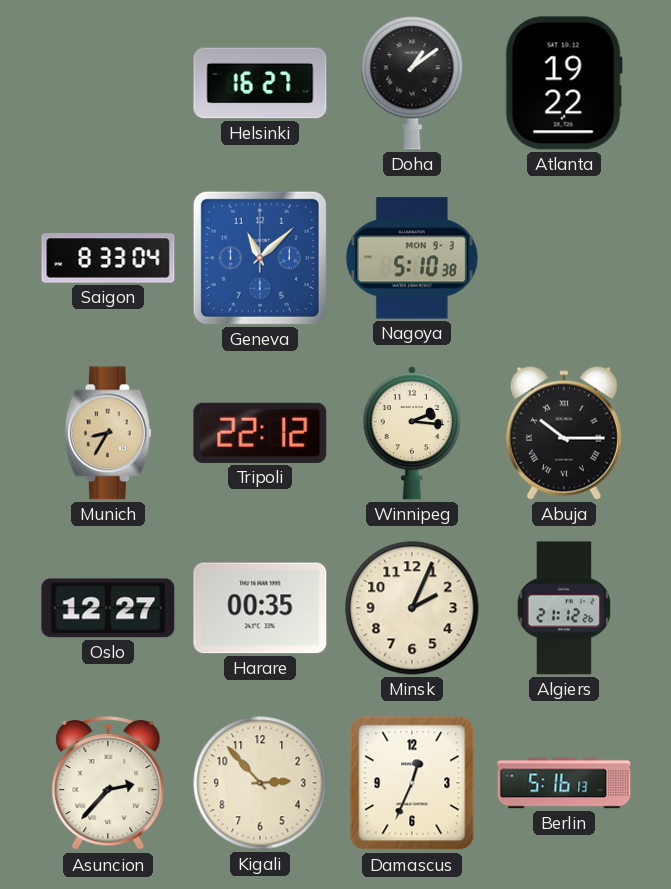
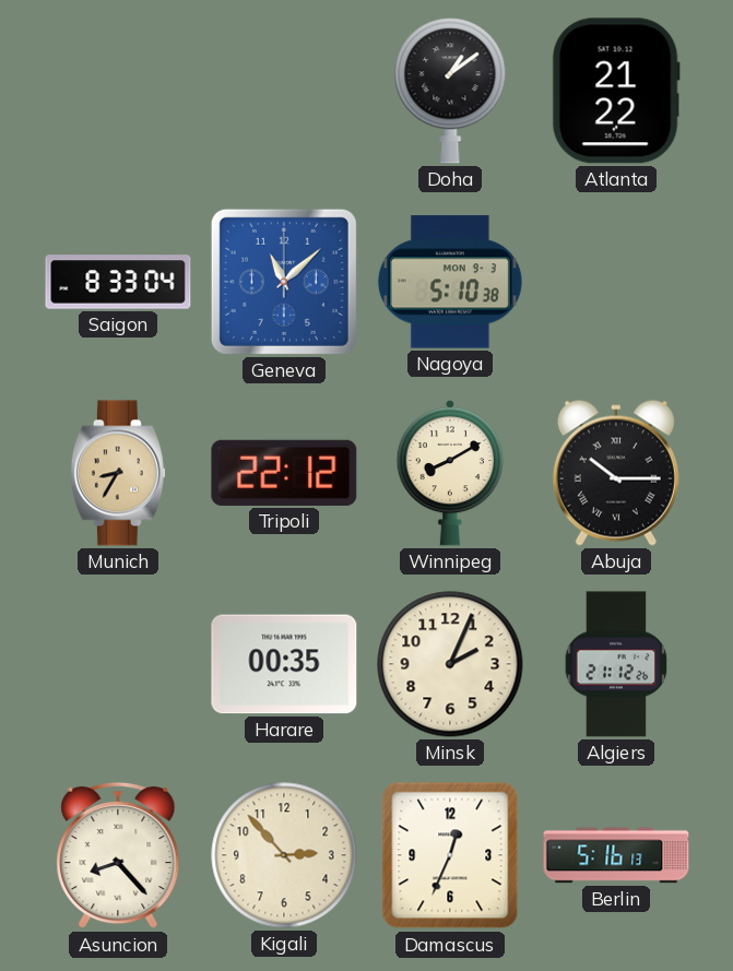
Helsinki: 16:27 -> none (260, 83)
Atlanta: 19:22 -> 21:22 (616, 91)
Winnipeg: 2:16 -> 8:10 (450, 473)
Oslo: 12:27 -> none (108, 608)
Asuncion: 2:37 -> 8:23 (118, 855)
